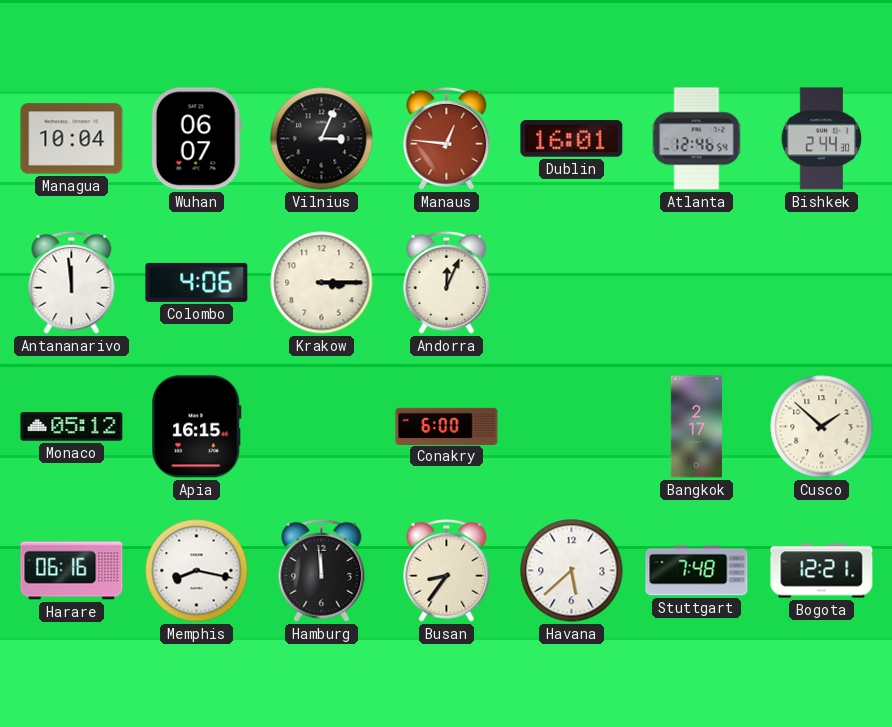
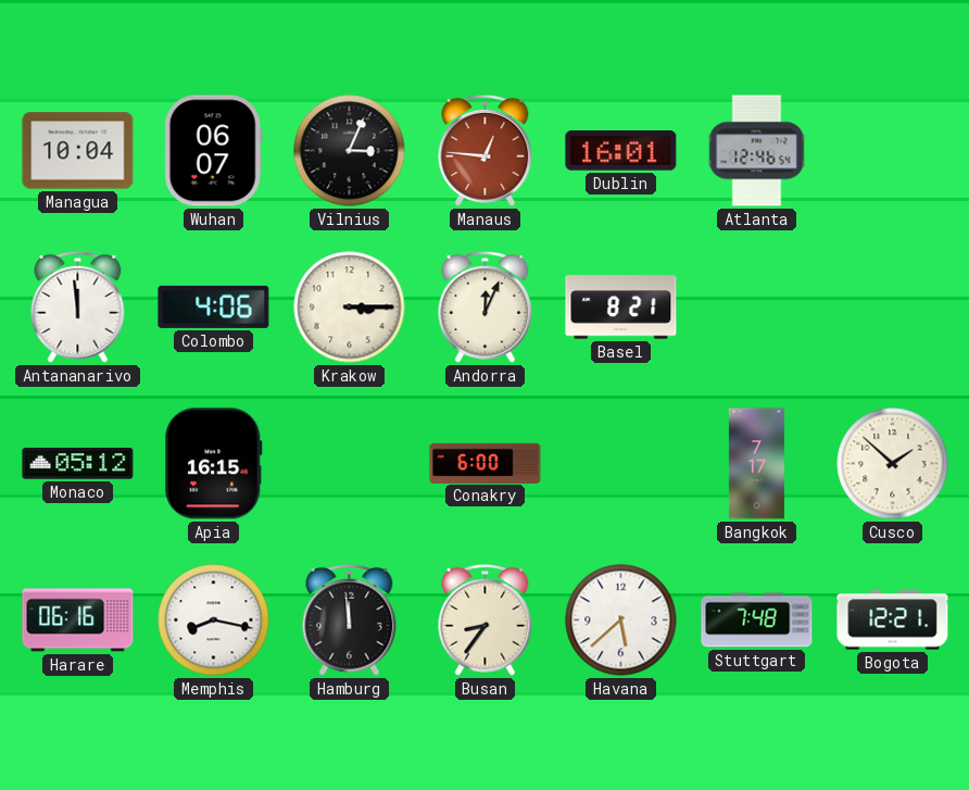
Bishkek: 2:44 -> none (822, 139)
Basel: none -> 8:21 (621, 308)
Bangkok: 2:17 -> 7:17 (756, 464)
